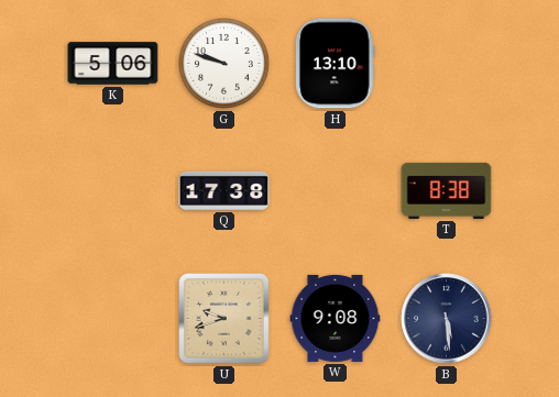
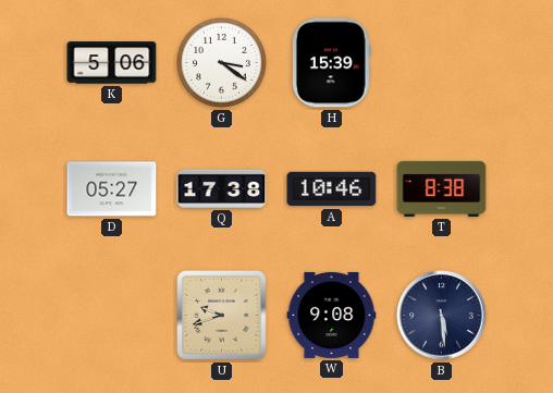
G: 9:48 -> 3:21 (222, 63)
H: 13:10 -> 15:39 (332, 63)
D: none -> 05:27 (112, 189)
A: none -> 10:46 (332, 189)
